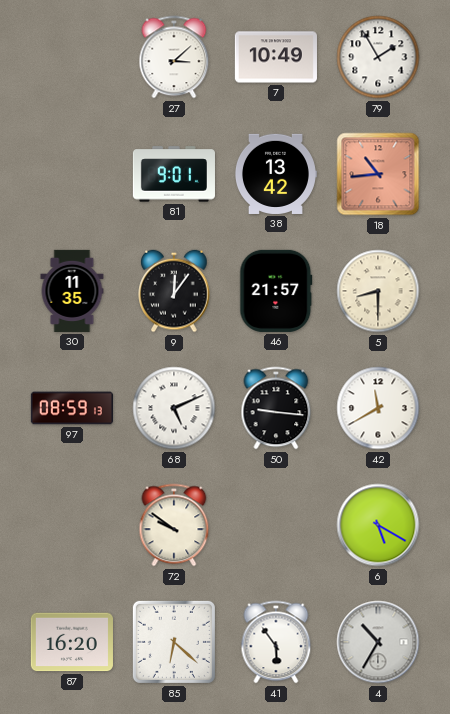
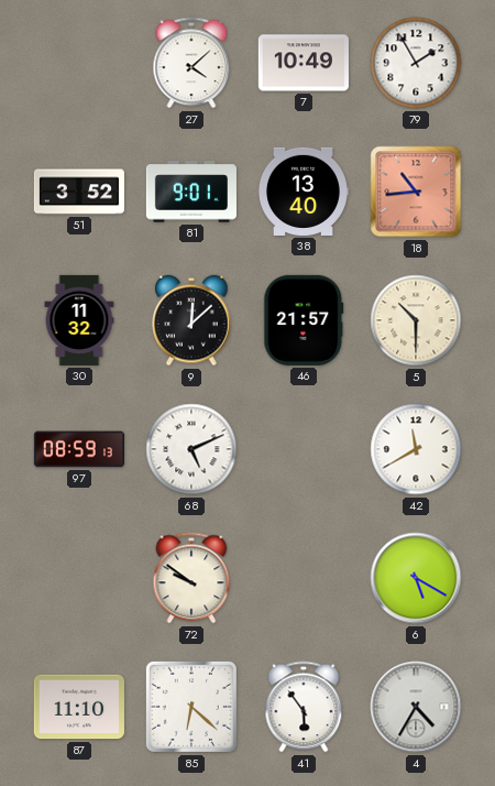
27: 3:08 -> 4:08 (191, 63)
51: none -> 3:52 (79, 192)
38: 13:42 -> 13:40 (302, 192)
30: 11:35 -> 11:32 (79, 320)
9: 12:06 -> 12:08 (191, 320)
5: 8:30 -> 10:30 (416, 320)
50: 9:16 -> none (276, 408)
87: 16:20 -> 11:10 (79, 707)
4: 10:35 -> 4:35 (416, 707)
